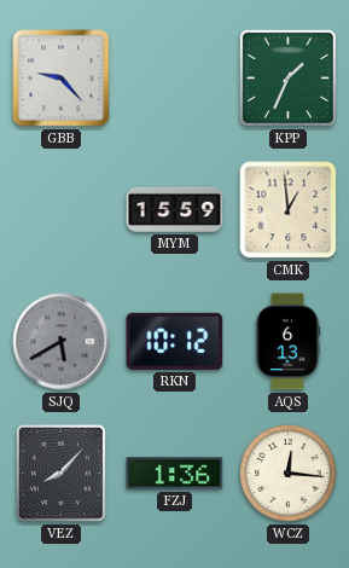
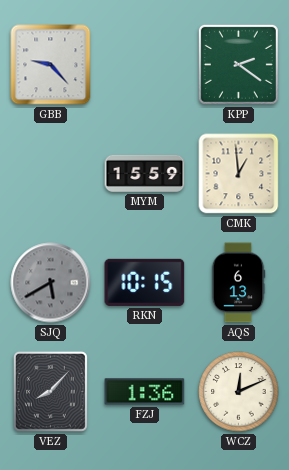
KPP: 1:34 -> 2:21 (238, 64)
RKN: 10:12 -> 10:15 (145, 282)
WCZ: 12:16 -> 12:11 (239, 392)
